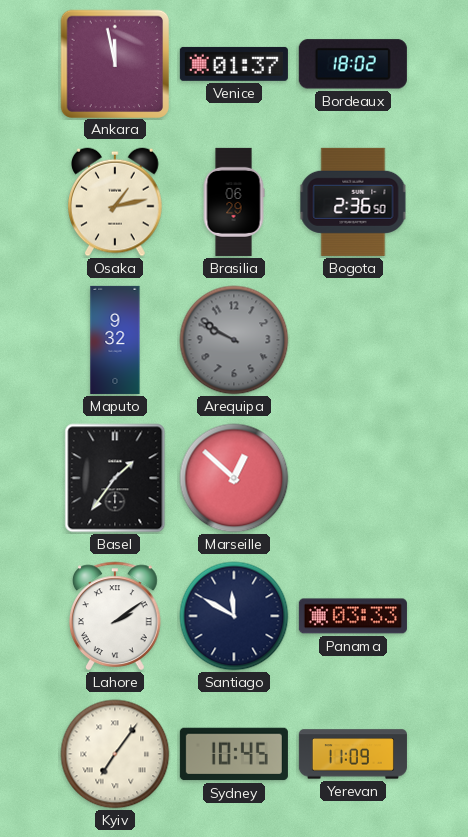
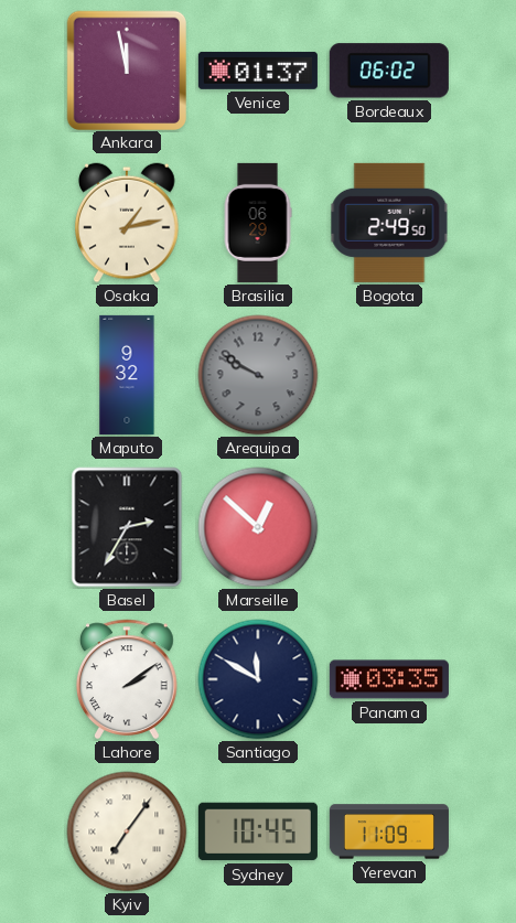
Bordeaux: 18:02 -> 06:02 (389, 71)
Bogota: 2:36 -> 2:49 (389, 223)
Basel: 1:36 -> 2:35 (127, 527)
Panama: 03:33 -> 03:35 (389, 679)
